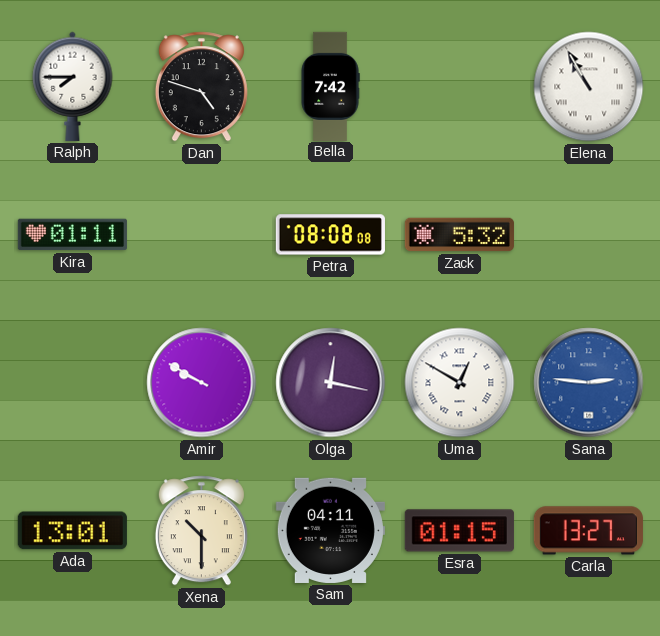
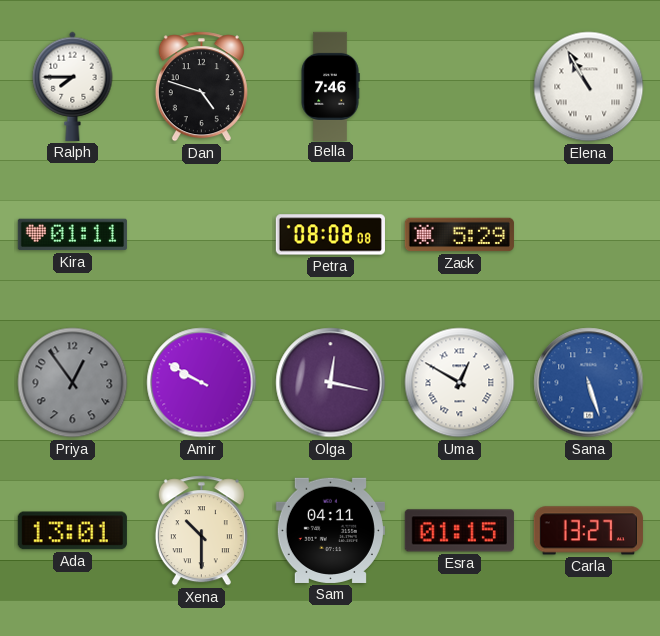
Bella: 7:42 -> 7:46 (330, 86)
Zack: 5:32 -> 5:29 (459, 235)
Priya: none -> 12:54 (73, 383)
Sana: 2:46 -> 5:27 (589, 383)
